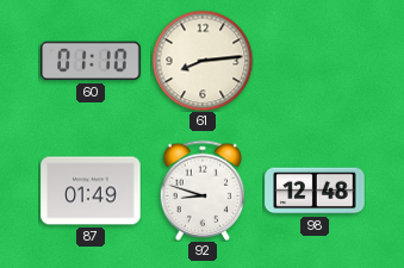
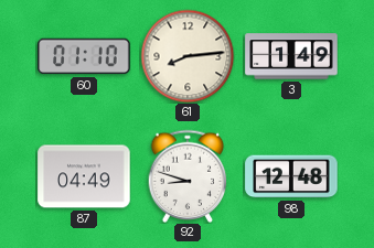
3: none -> 1:49 (291, 56)
87: 01:49 -> 04:49 (84, 176)
